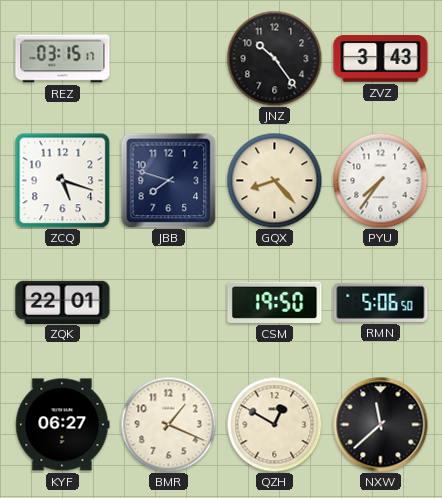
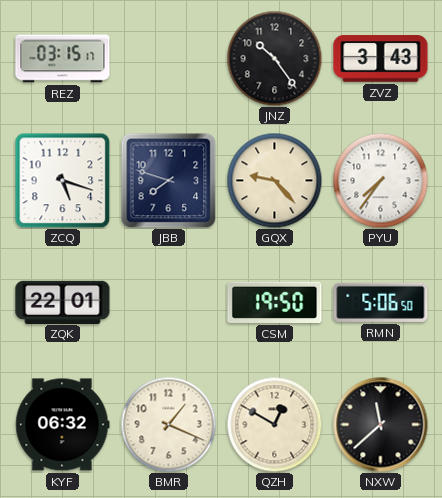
GQX: 8:23 -> 9:23 (274, 180)
KYF: 06:27 -> 06:32 (63, 425)
